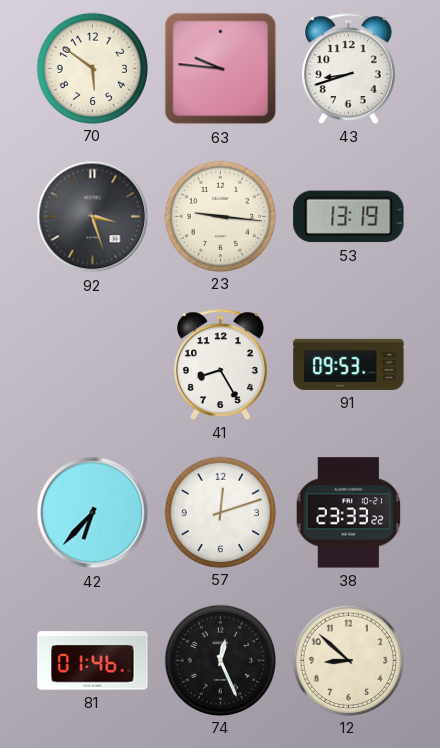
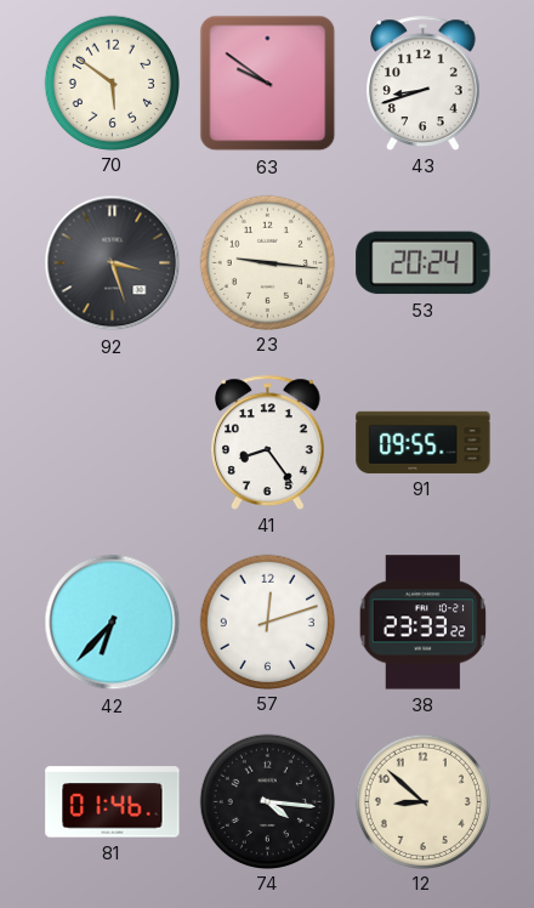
63: 9:46 -> 9:51 (268, 84)
53: 13:19 -> 20:24 (424, 263)
41: 8:25 -> 8:24 (268, 442)
91: 09:53 -> 09:55 (424, 442)
74: 12:26 -> 4:16 (267, 801)
